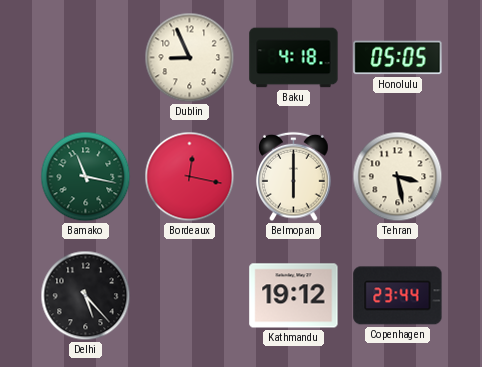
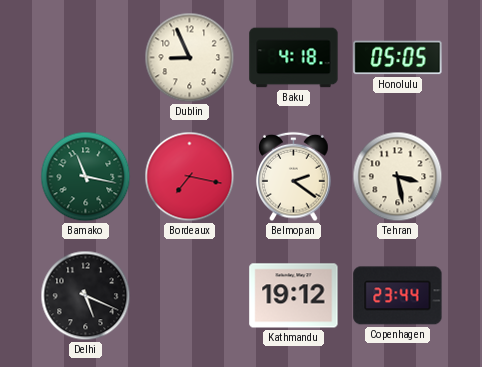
Bordeaux: 12:17 -> 7:17 (190, 177)
Belmopan: 6:00 -> 2:21 (294, 177)
Delhi: 5:23 -> 5:19 (86, 296)
